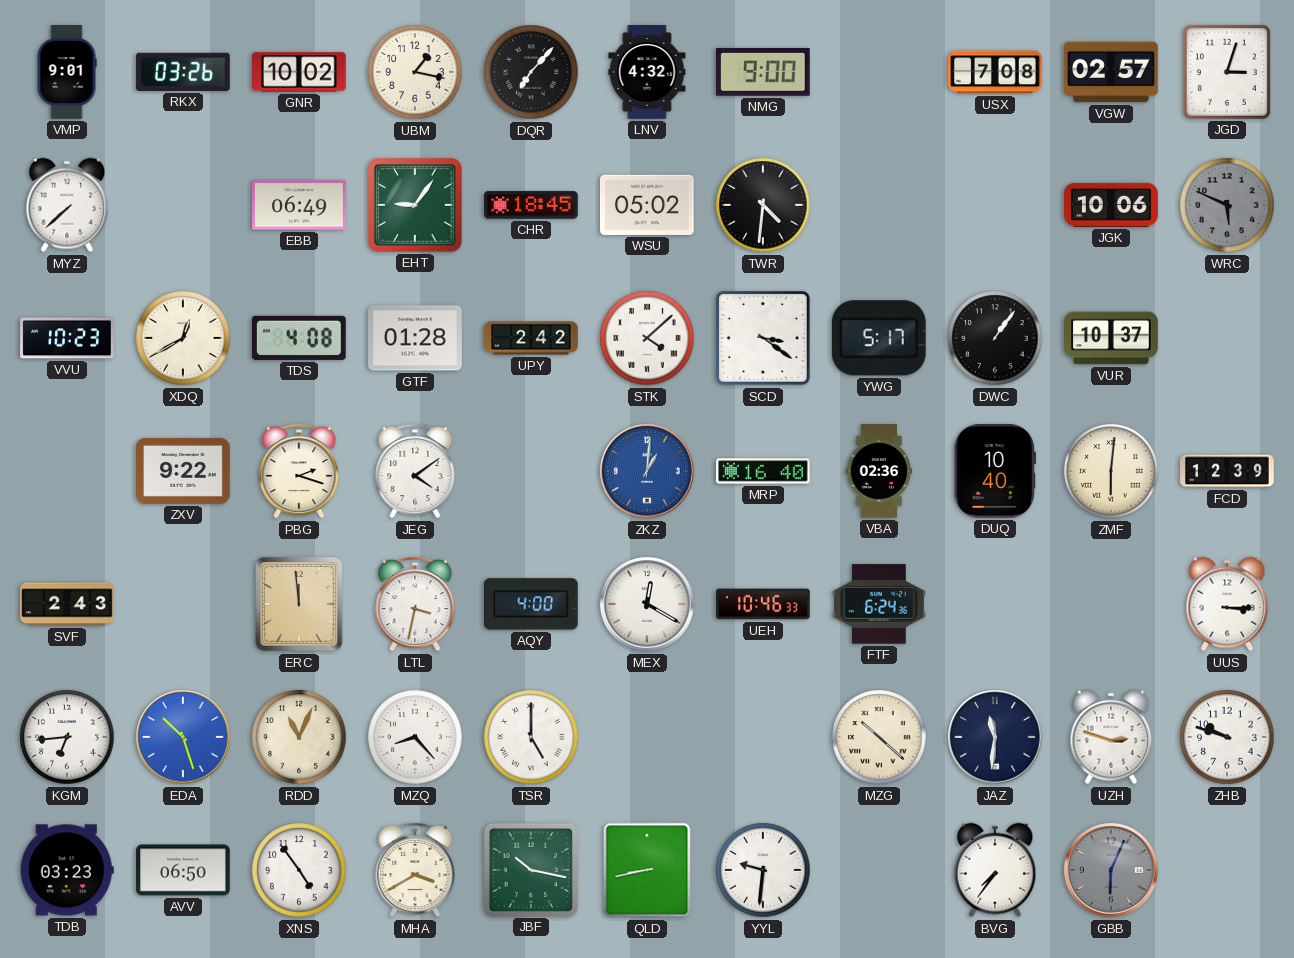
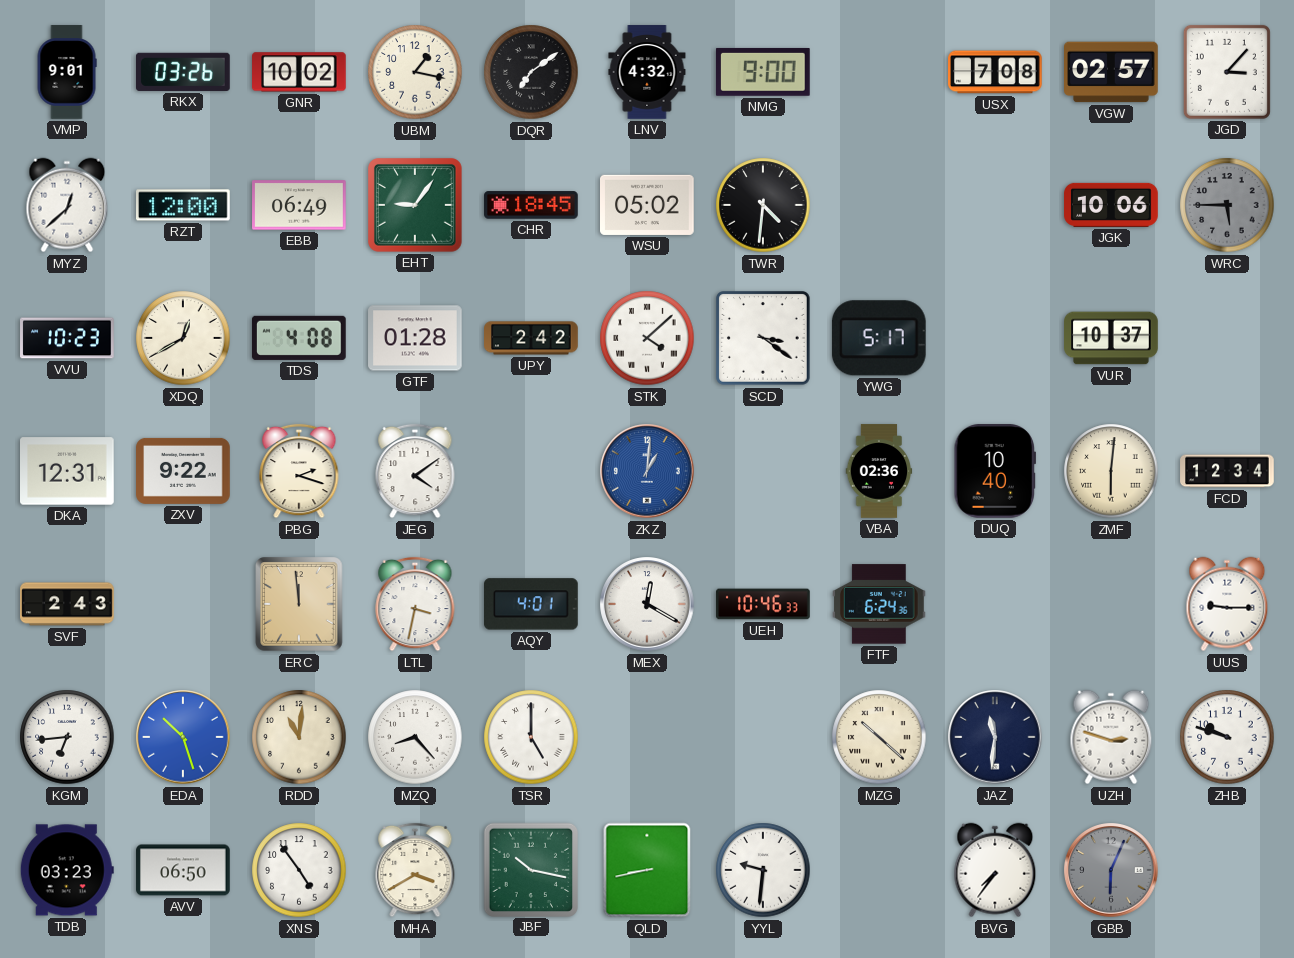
DQR: 7:07 -> 7:09 (531, 72)
JGD: 3:03 -> 3:07 (1227, 72)
MYZ: 7:38 -> 12:38 (67, 205)
RZT: none -> 12:00 (184, 205)
WRC: 5:49 -> 5:45 (1227, 205)
DWC: 1:06 -> none (995, 338)
DKA: none -> 12:31 (68, 471)
MRP: 16:40 -> none (763, 471)
FCD: 12:39 -> 12:34 (1227, 471)
AQY: 4:00 -> 4:01 (532, 604)
UUS: 3:15 -> 9:15 (1227, 604)
RDD: 11:04 -> 11:01 (299, 737)
